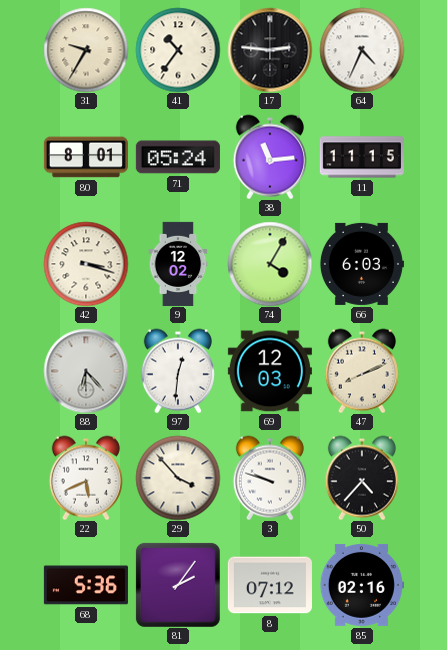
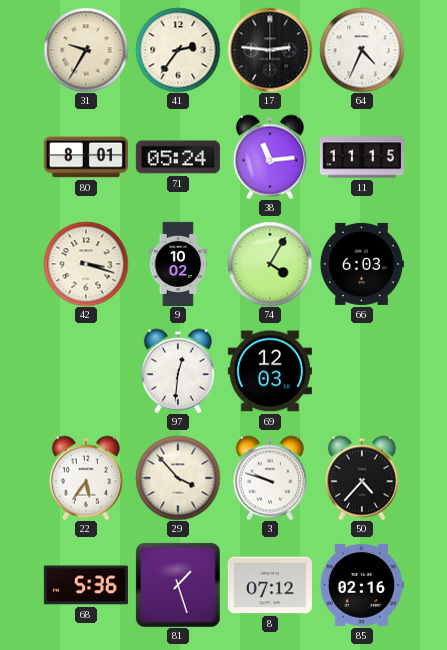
41: 10:36 -> 2:36 (178, 50)
9: 12:02 -> 10:02 (178, 264)
88: 6:23 -> none (86, 371)
47: 8:11 -> none (362, 371)
22: 5:41 -> 5:36 (86, 478)
81: 2:06 -> 1:27 (178, 585)
